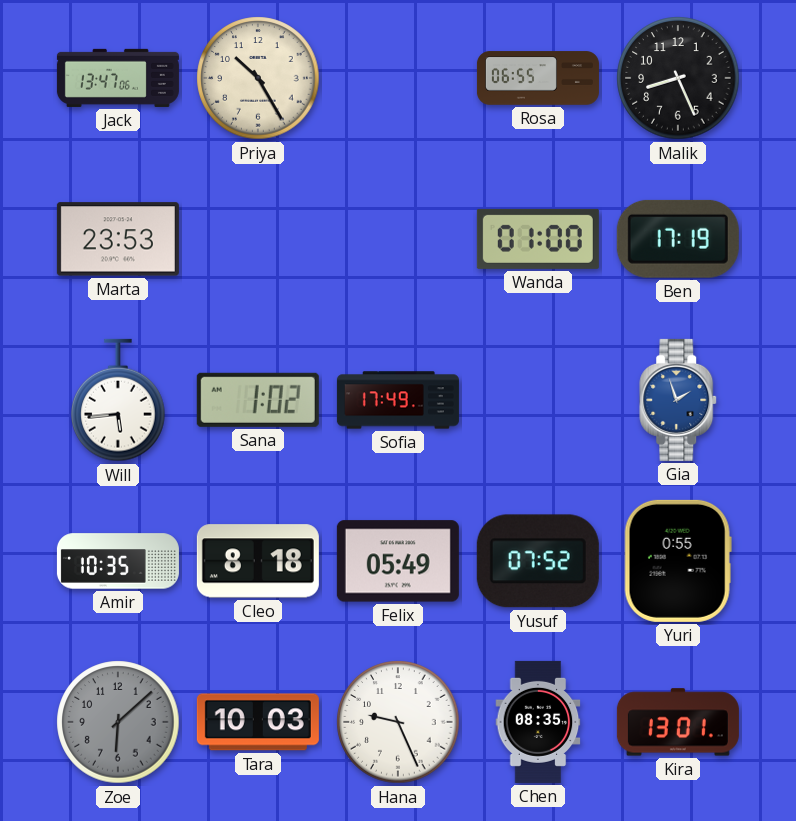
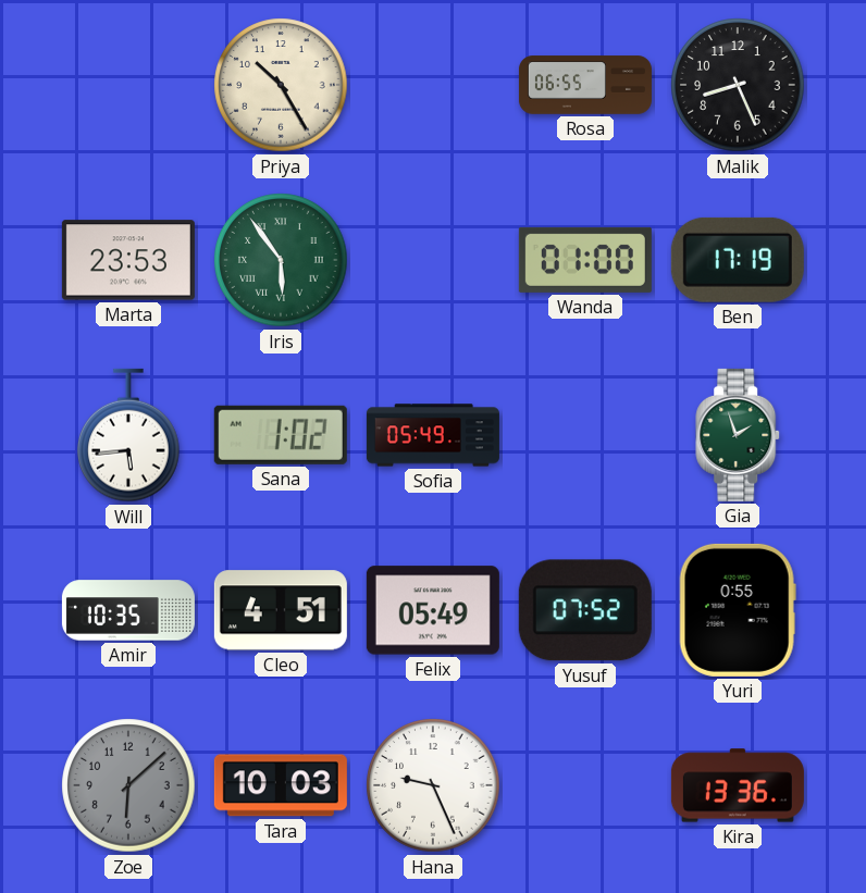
Jack: 13:47 -> none (118, 78)
Iris: none -> 5:54 (281, 260)
Sofia: 17:49 -> 05:49 (433, 435)
Gia dial: blue -> green (739, 435)
Cleo: 8:18 -> 4:51 (281, 610)
Chen: 08:35 -> none (538, 722)
Kira: 13:01 -> 13:36 (738, 785)
